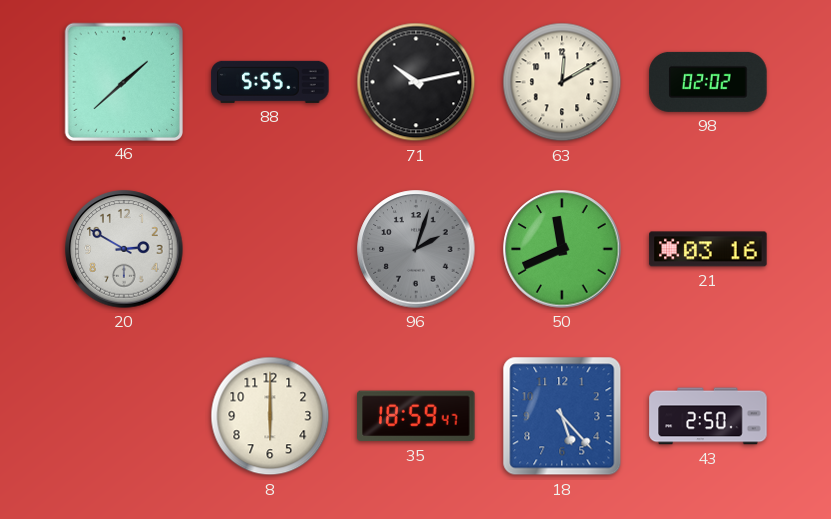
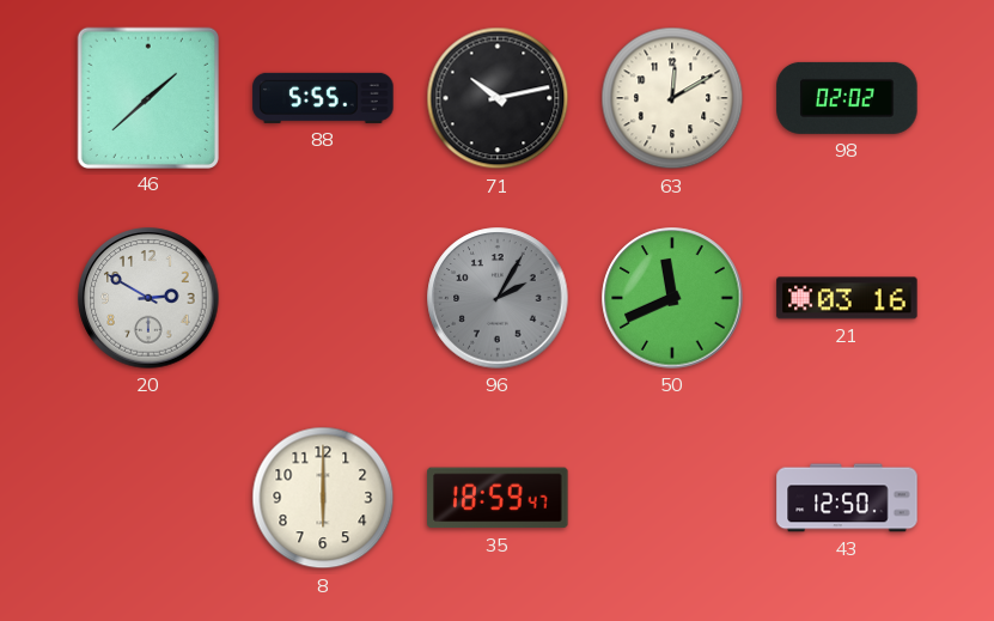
96: 2:03 -> 2:05 (498, 298)
18: 5:23 -> none (562, 416)
43: 2:50 -> 12:50 (847, 498)
